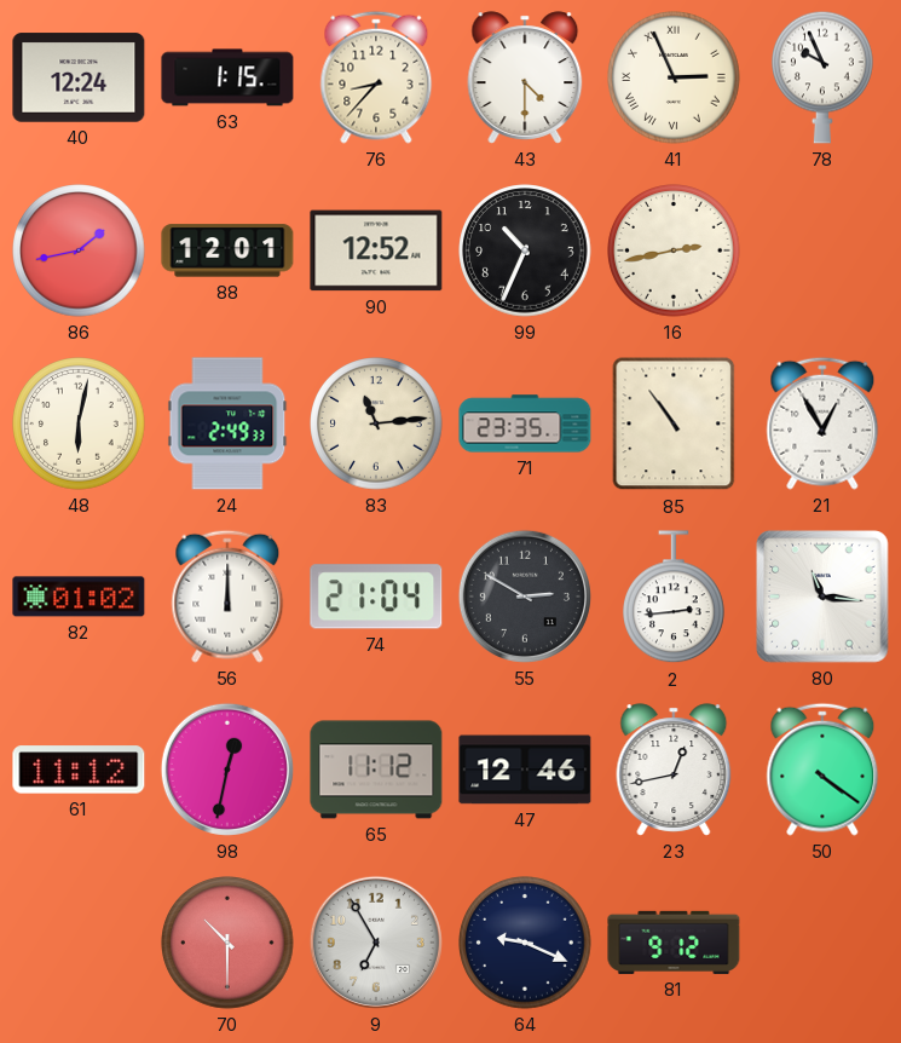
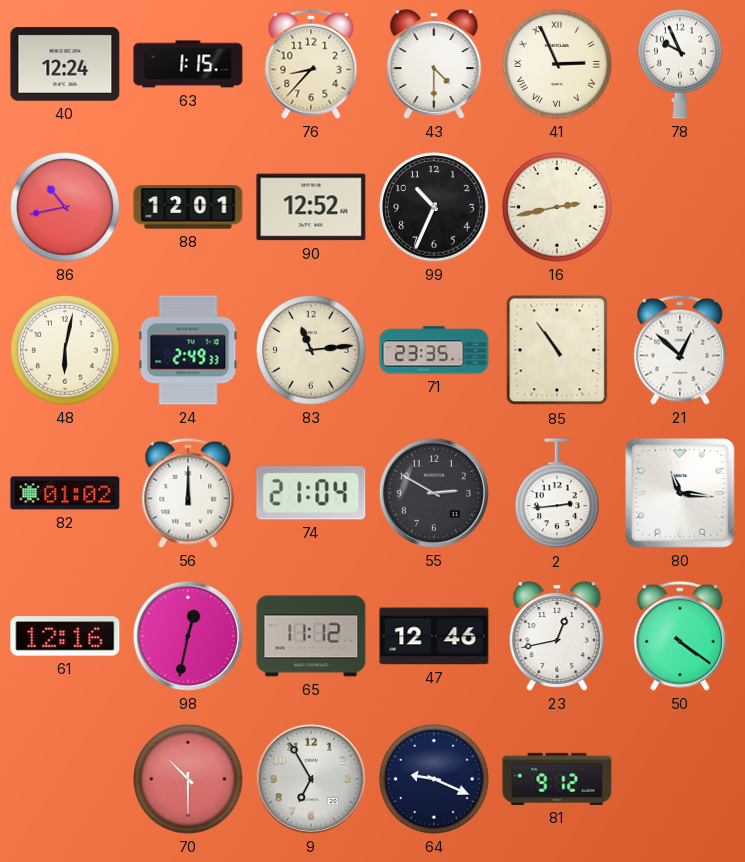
86: 1:43 -> 10:43 (65, 207)
21: 12:55 -> 12:52 (680, 350)
61: 11:12 -> 12:16 (65, 636)
